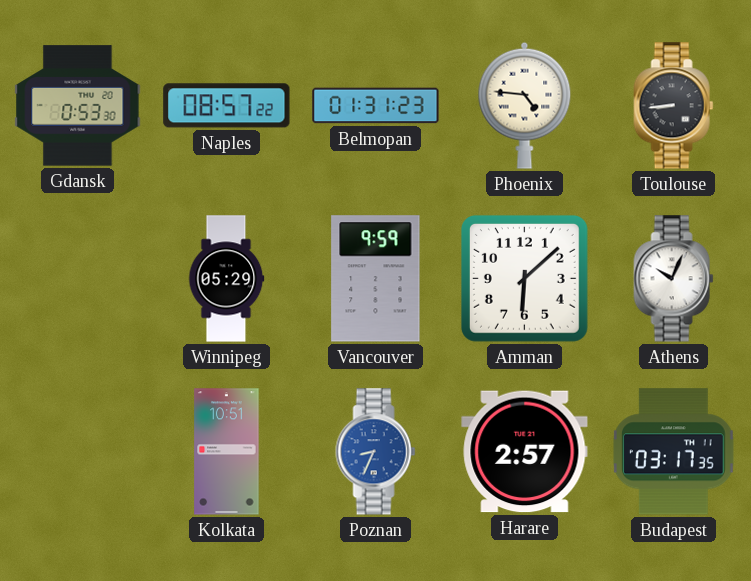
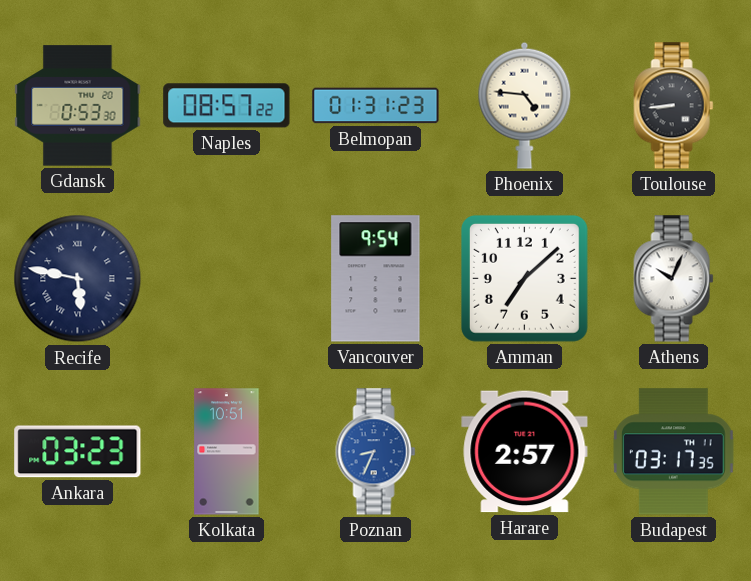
Recife: none -> 5:47 (78, 279)
Winnipeg: 05:29 -> none (227, 279)
Vancouver: 9:59 -> 9:54 (376, 279)
Amman: 6:08 -> 7:08 (524, 278)
Ankara: none -> 03:23 (78, 452)
